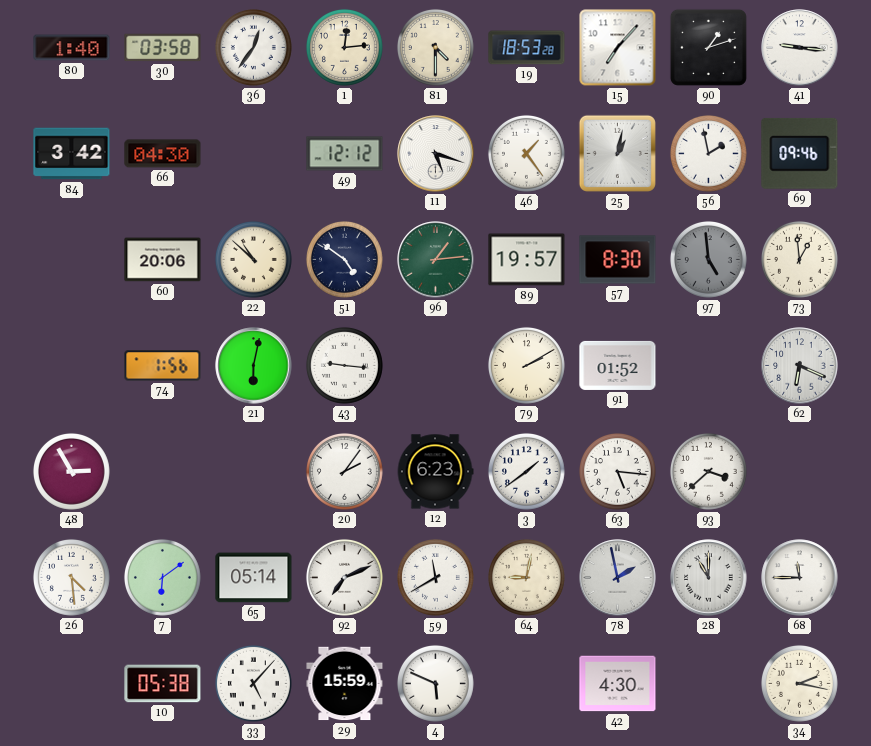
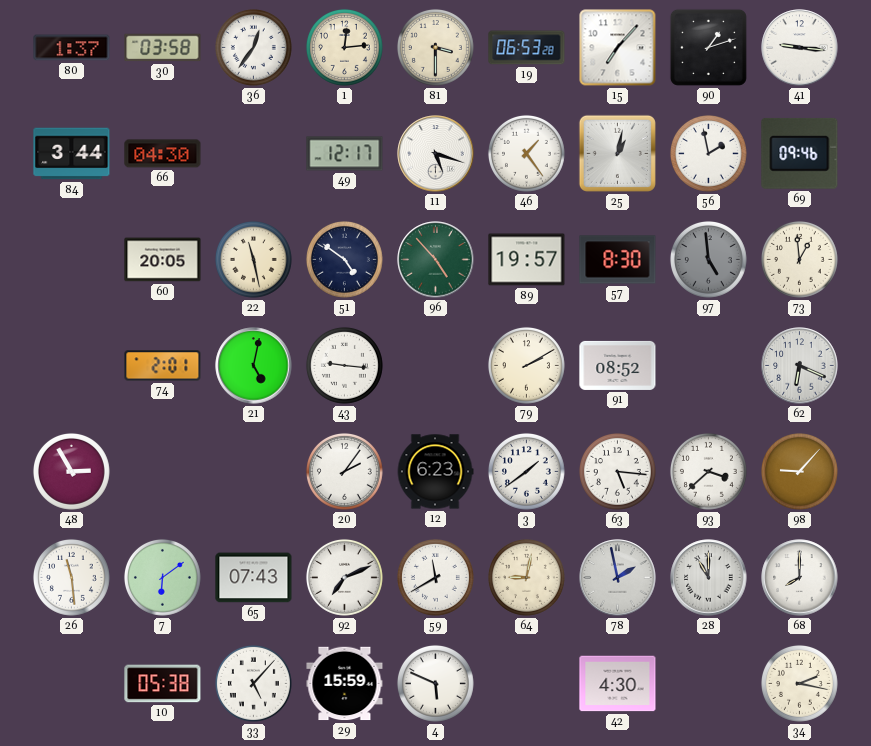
80: 1:40 -> 1:37 (72, 48)
81: 4:30 -> 3:30 (435, 47)
19: 18:53 -> 06:53 (527, 48)
84: 3:42 -> 3:44 (72, 154)
49: 12:12 -> 12:17 (345, 154)
60: 20:06 -> 20:05 (163, 260)
22: 10:52 -> 11:28 (253, 259)
96: 1:14 -> 4:53 (436, 260)
74: 1:56 -> 2:01 (163, 366)
21: 6:02 -> 5:02 (254, 366)
91: 01:52 -> 08:52 (618, 365)
98: none -> 9:07 (799, 471)
26: 4:29 -> 11:29 (71, 577)
65: 05:14 -> 07:43 (254, 578)
68: 11:45 -> 8:00 (800, 578)
